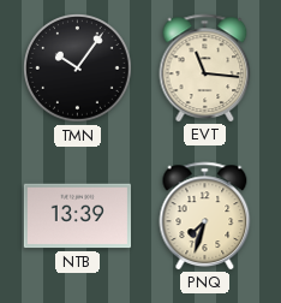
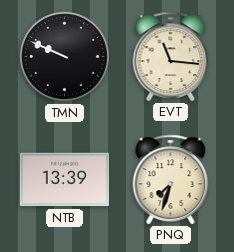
TMN: 10:06 -> 9:49 (65, 57)
